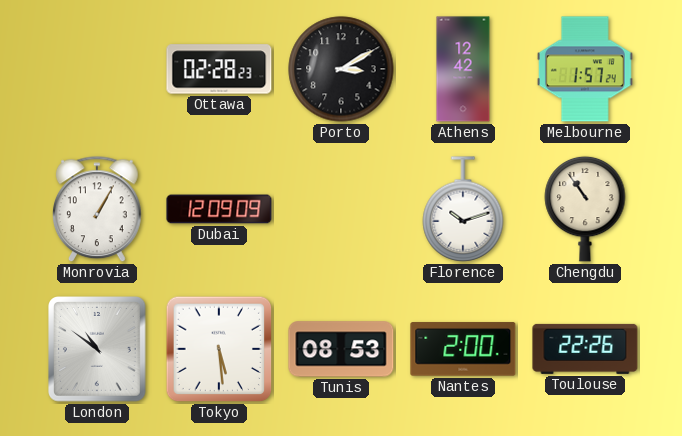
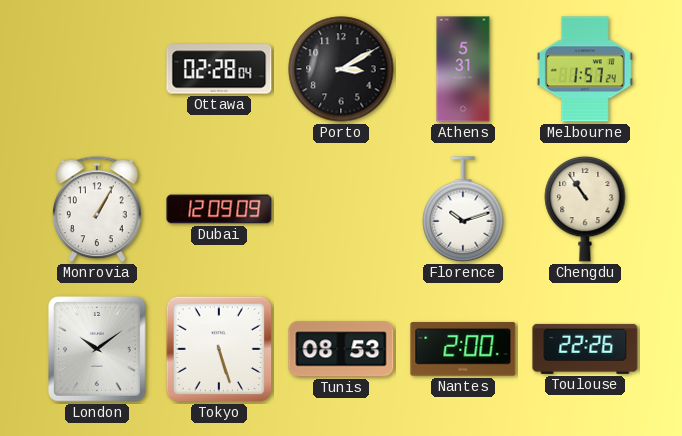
Ottawa: 02:28:23 -> 02:28:04 (219, 69)
Athens: 12:42 -> 5:31 (463, 69)
London: 10:51 -> 10:09 (98, 350)
Tokyo: 5:29 -> 5:27 (219, 349)
